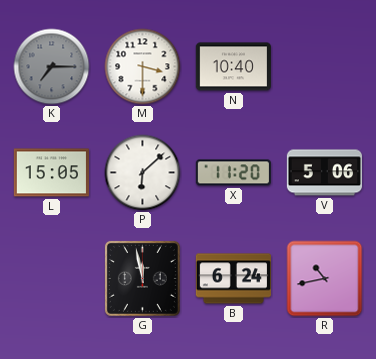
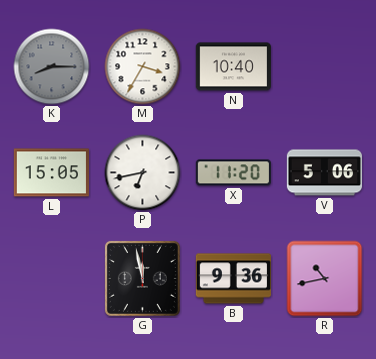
K: 7:15 -> 8:15 (52, 67)
M: 3:30 -> 3:35 (143, 67)
P: 6:08 -> 6:43 (143, 173)
B: 6:24 -> 9:36 (233, 279)
